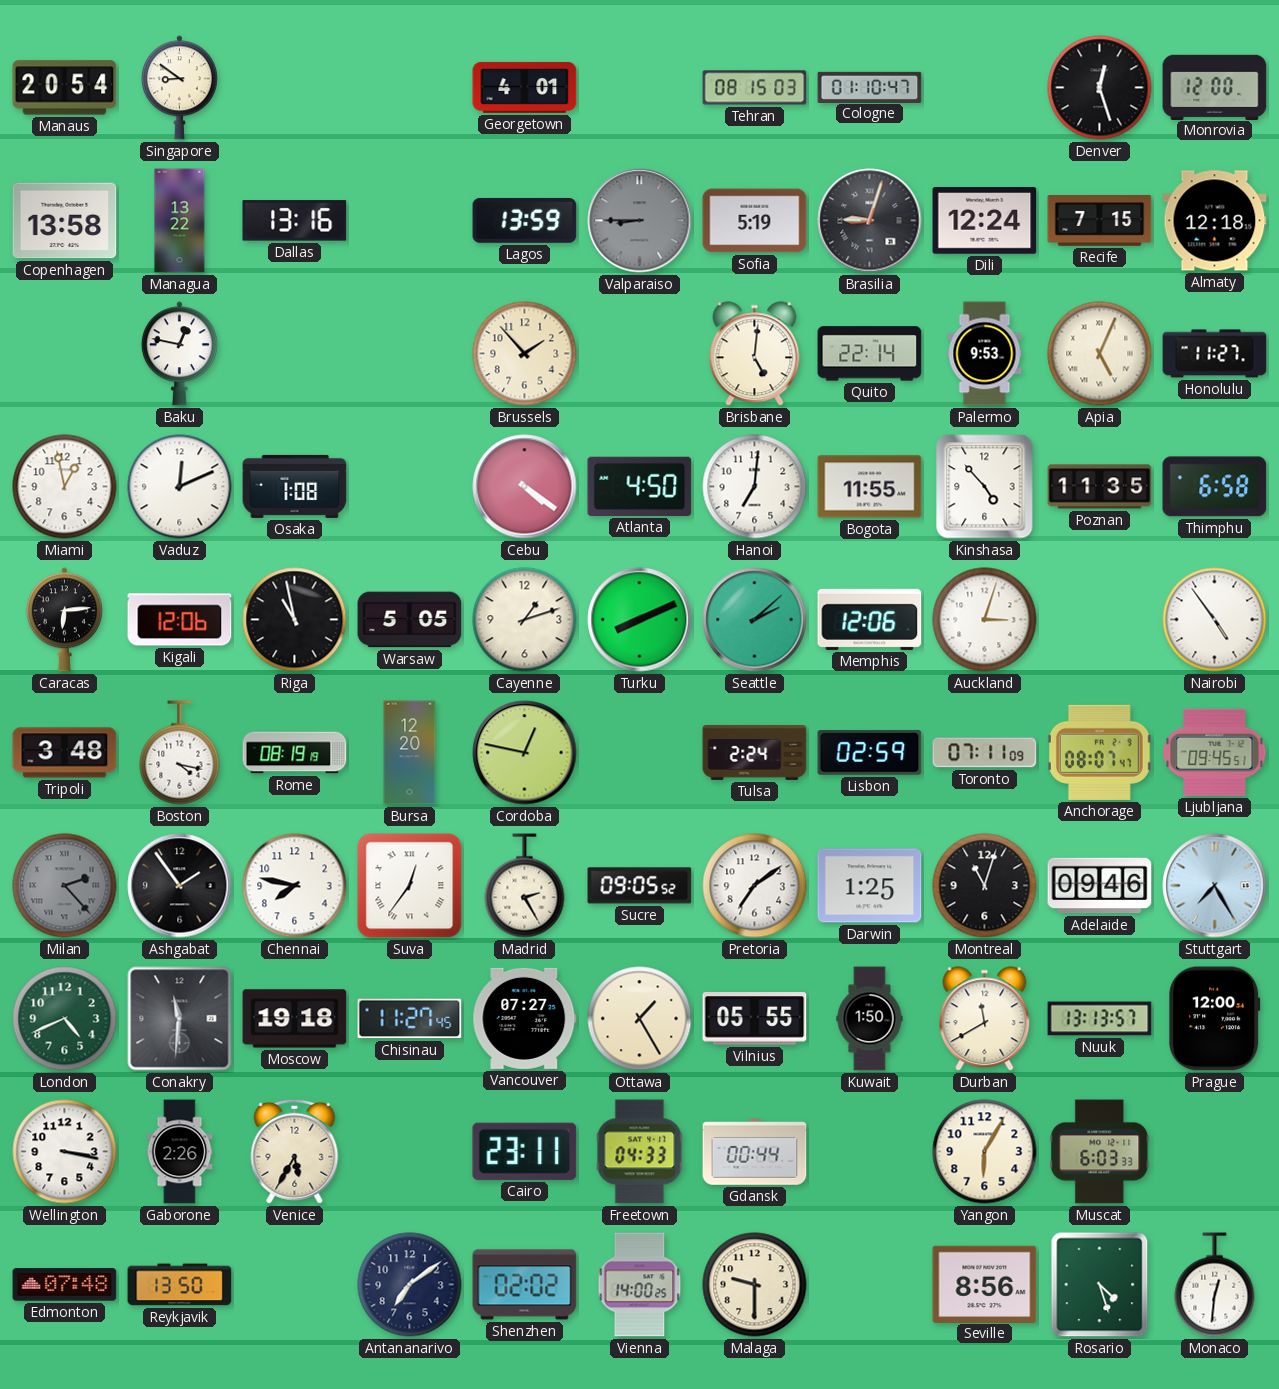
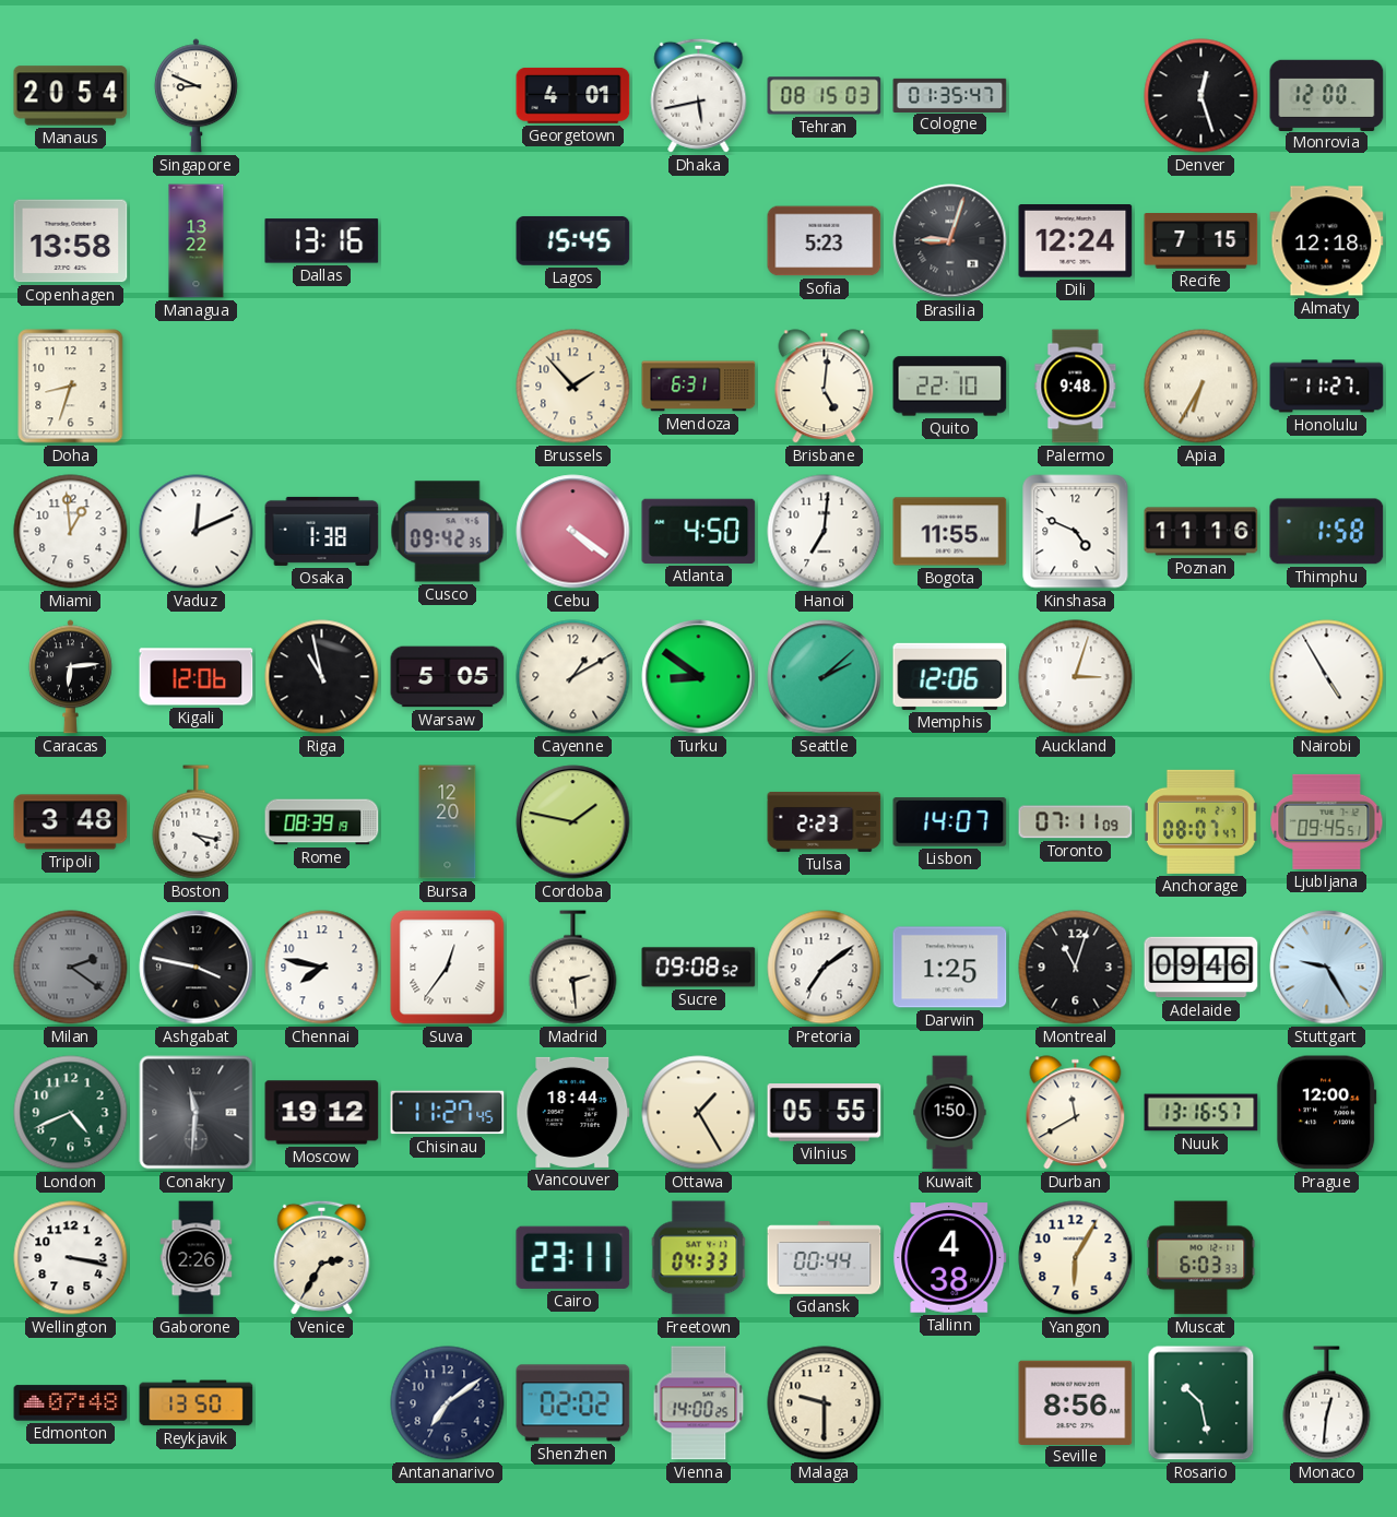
Singapore: 8:51 -> 8:49 (196, 96)
Dhaka: none -> 5:43 (699, 95)
Cologne: 01:10 -> 01:35 (950, 95)
Lagos: 13:59 -> 15:45 (573, 240)
Valparaiso: 8:45 -> none (640, 221)
Sofia: 5:19 -> 5:23 (825, 241)
Doha: none -> 8:33 (71, 387)
Baku: 12:47 -> none (179, 354)
Mendoza: none -> 6:31 (699, 387)
Quito: 22:14 -> 22:10 (950, 387)
Palermo: 9:53 -> 9:48 (1076, 387)
Apia: 5:04 -> 6:35 (1201, 387)
Miami: 12:58 -> 12:59 (71, 532)
Osaka: 1:08 -> 1:38 (322, 531)
Cusco: none -> 09:42 (448, 532)
Kinshasa: 4:53 -> 4:49 (1076, 532)
Poznan: 11:35 -> 11:16 (1201, 532)
Thimphu: 6:58 -> 1:58 (1327, 532)
Cayenne: 1:12 -> 1:10 (573, 677)
Turku: 8:11 -> 8:51 (699, 677)
Nairobi: 4:54 -> 4:55 (1327, 677)
Rome: 08:19 -> 08:39 (322, 822)
Cordoba: 12:47 -> 1:47 (573, 822)
Tulsa: 2:24 -> 2:23 (825, 821)
Lisbon: 02:59 -> 14:07 (950, 822)
Milan: 2:23 -> 2:21 (71, 968)
Ashgabat: 1:54 -> 3:47 (197, 968)
Madrid: 2:25 -> 2:29 (573, 968)
Sucre: 09:05 -> 09:08 (699, 968)
Stuttgart: 7:25 -> 9:25 (1327, 968)
Moscow: 19:18 -> 19:12 (322, 1113)
Vancouver: 07:27 -> 18:44 (573, 1112)
Nuuk: 13:13 -> 13:16 (1201, 1113)
Venice: 5:35 -> 2:35 (322, 1257)
Tallinn: none -> 4:38 (950, 1258)
Rosario: 4:27 -> 10:28 (1201, 1403)
